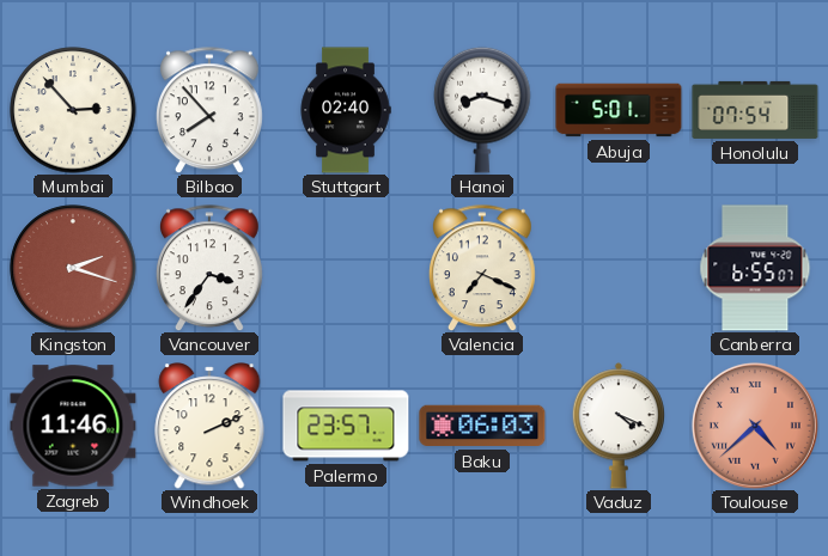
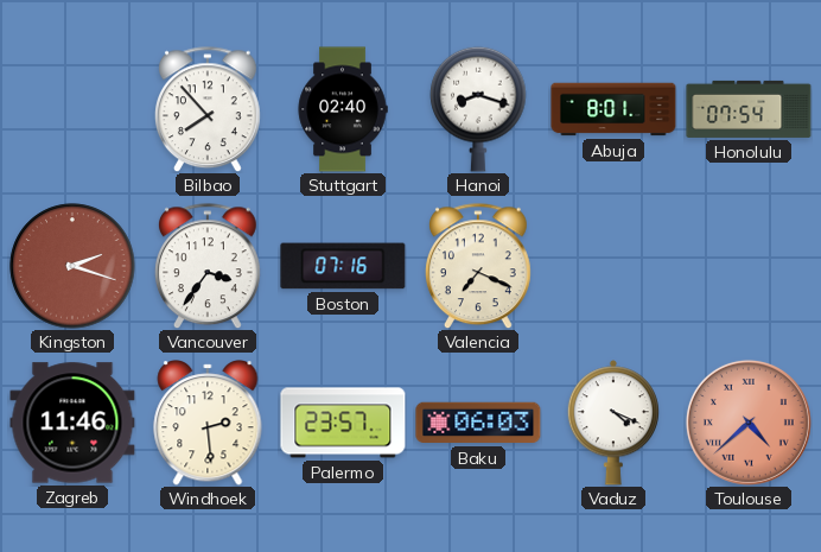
Mumbai: 2:53 -> none (73, 110)
Abuja: 5:01 -> 8:01 (613, 109)
Boston: none -> 07:16 (343, 266)
Canberra: 6:55 -> none (755, 268)
Windhoek: 2:11 -> 2:29 (208, 423)
